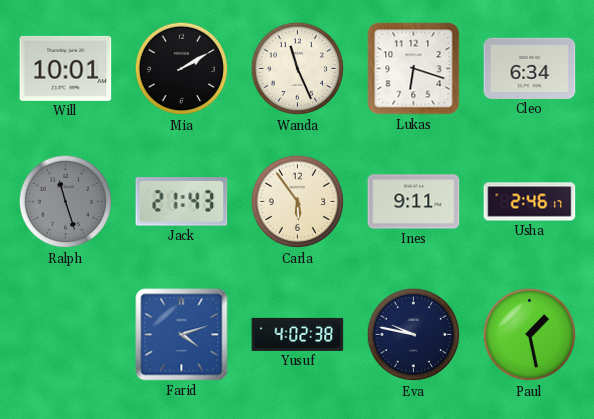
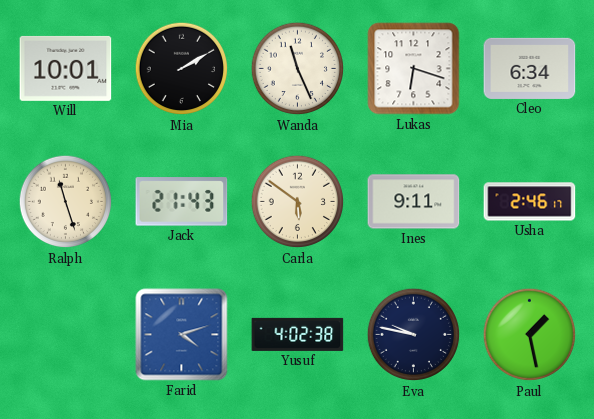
Ralph dial: grey -> cream (66, 202)
Carla: 5:54 -> 5:51 (298, 202)
